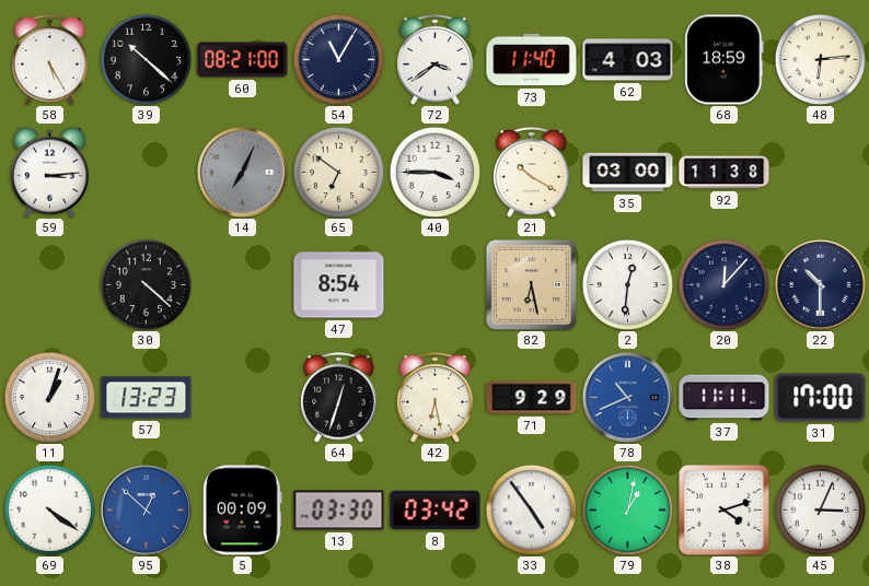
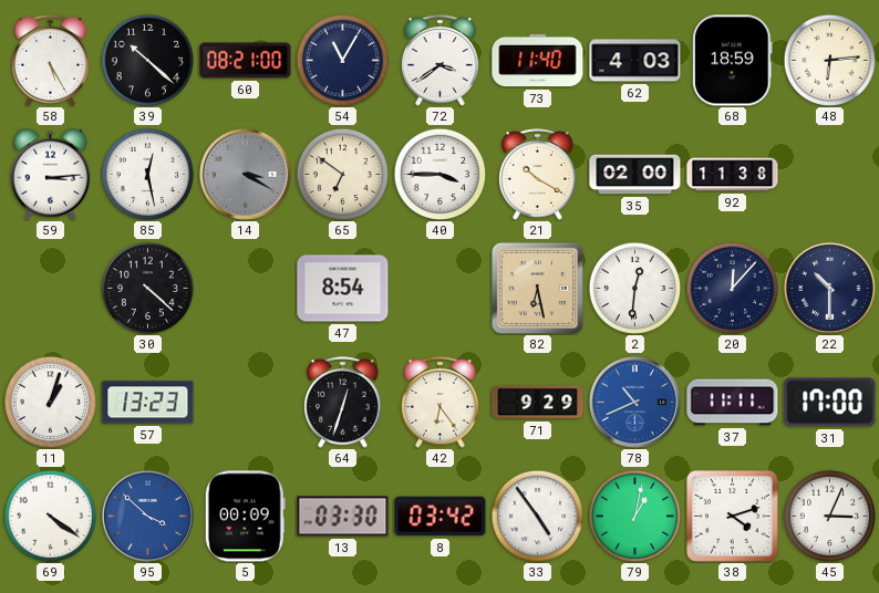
85: none -> 12:28 (147, 174)
14: 7:04 -> 3:20 (245, 174)
35: 03:00 -> 02:00 (635, 175)
42: 6:28 -> 6:24 (441, 403)
95: 12:52 -> 3:52 (147, 516)
